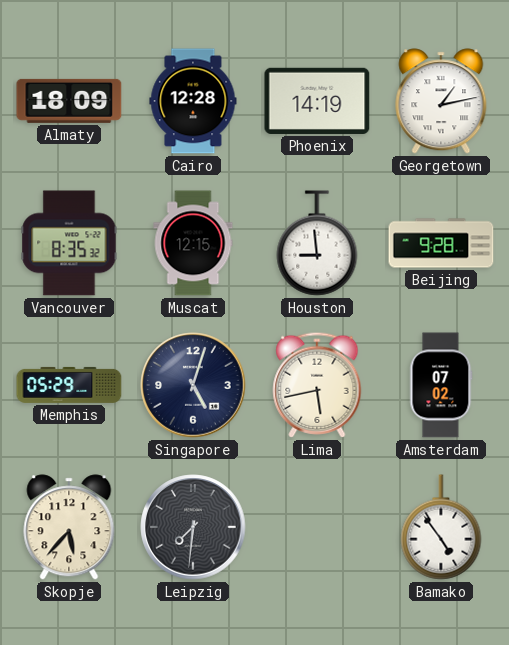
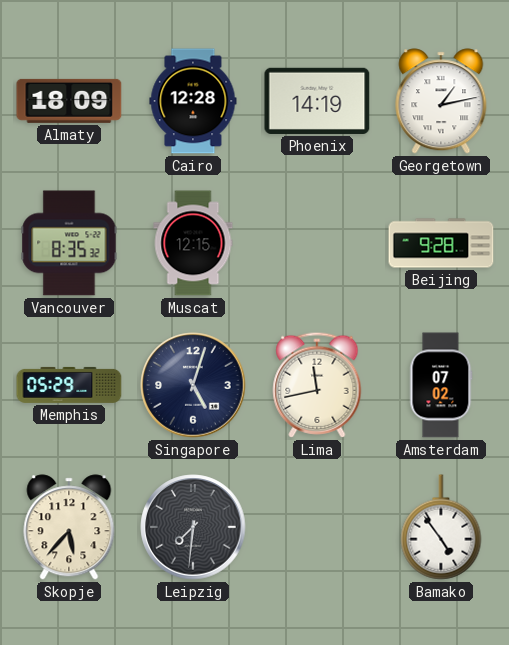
Houston: 8:59 -> none (317, 243)
Lima: 5:43 -> 11:43 (317, 385)
